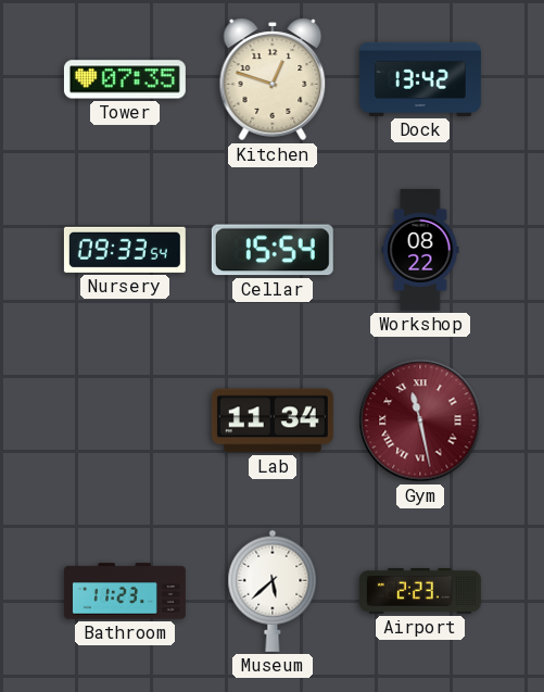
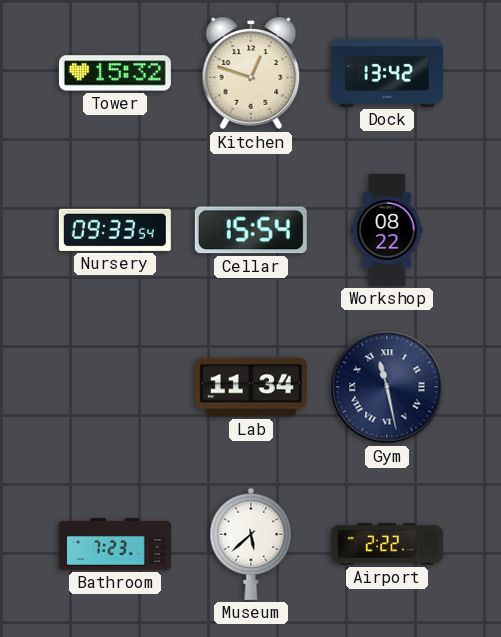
Tower: 07:35 -> 15:32 (115, 73)
Gym dial: burgundy -> navy (387, 387)
Bathroom: 11:23 -> 7:23 (115, 544)
Airport: 2:23 -> 2:22 (387, 544)
